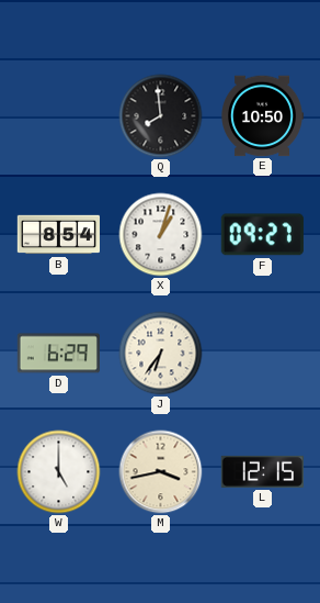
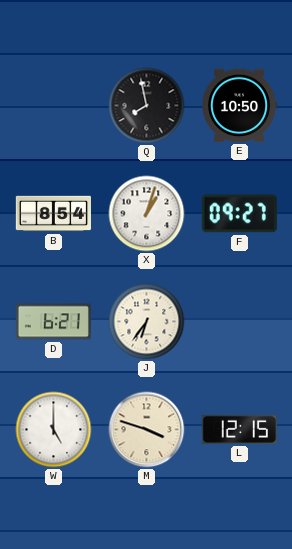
Q: 7:59 -> 7:58 (147, 106)
D: 6:29 -> 6:21 (53, 322)
M: 3:43 -> 3:48 (147, 430)
